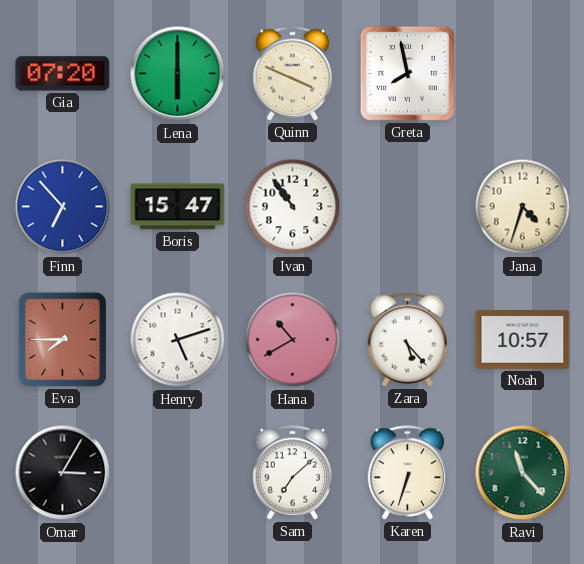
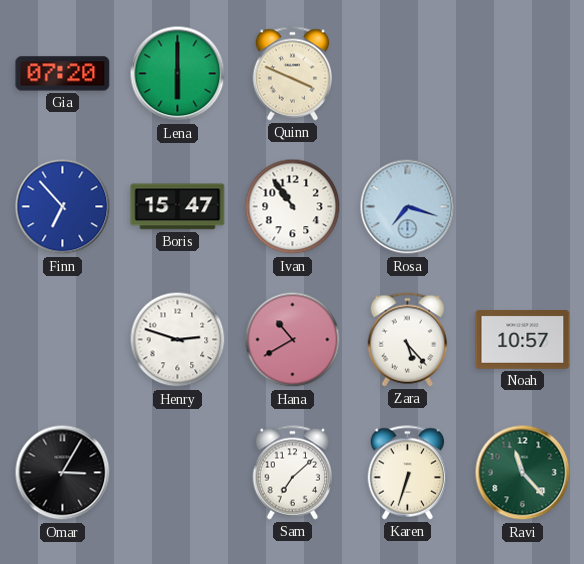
Greta: 7:58 -> none (407, 73)
Rosa: none -> 7:18 (408, 207)
Jana: 4:33 -> none (523, 207)
Eva: 7:45 -> none (62, 339)
Henry: 5:12 -> 2:48 (178, 340)
